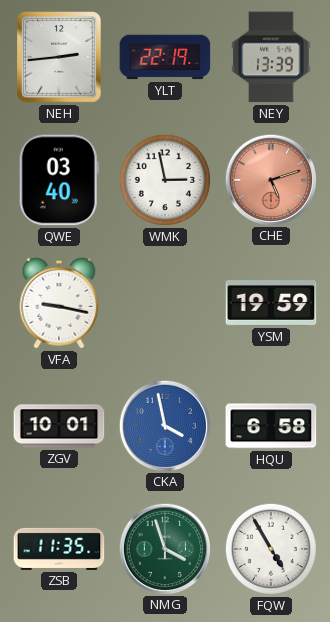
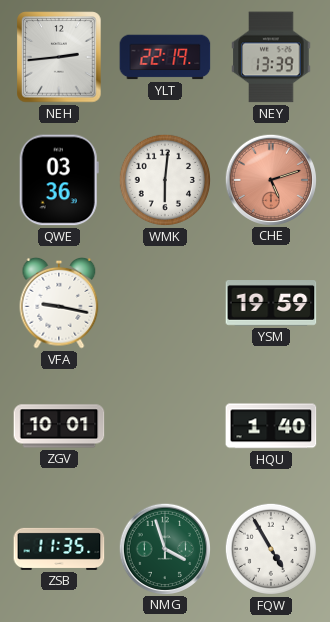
QWE: 03:40 -> 03:36 (59, 180)
WMK: 2:58 -> 6:01 (165, 180)
CKA: 3:58 -> none (164, 425)
HQU: 6:58 -> 1:40 (271, 426)
